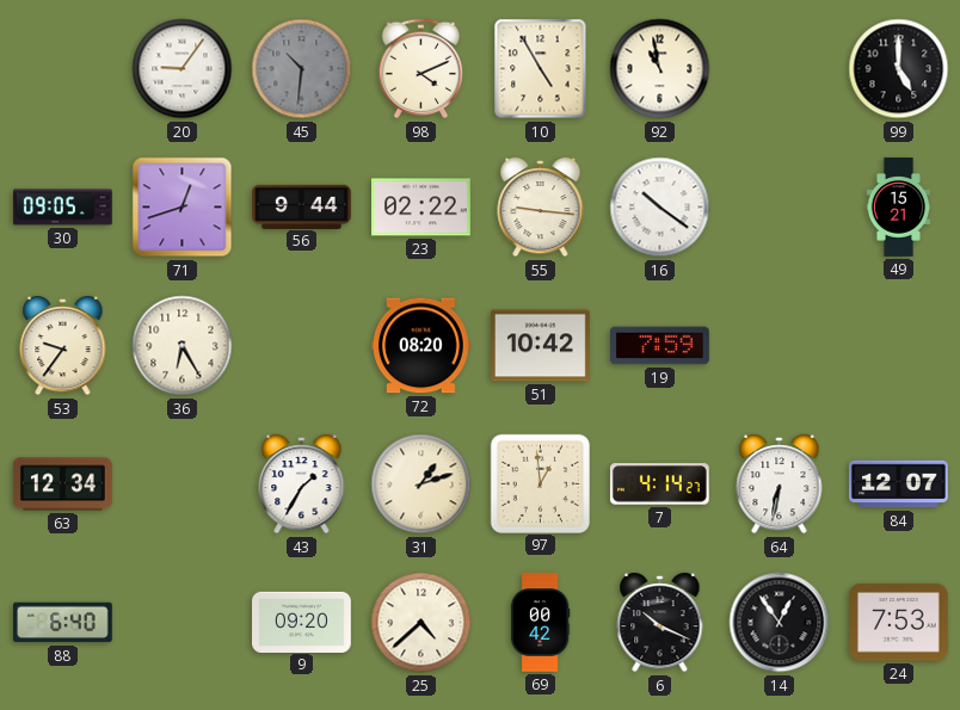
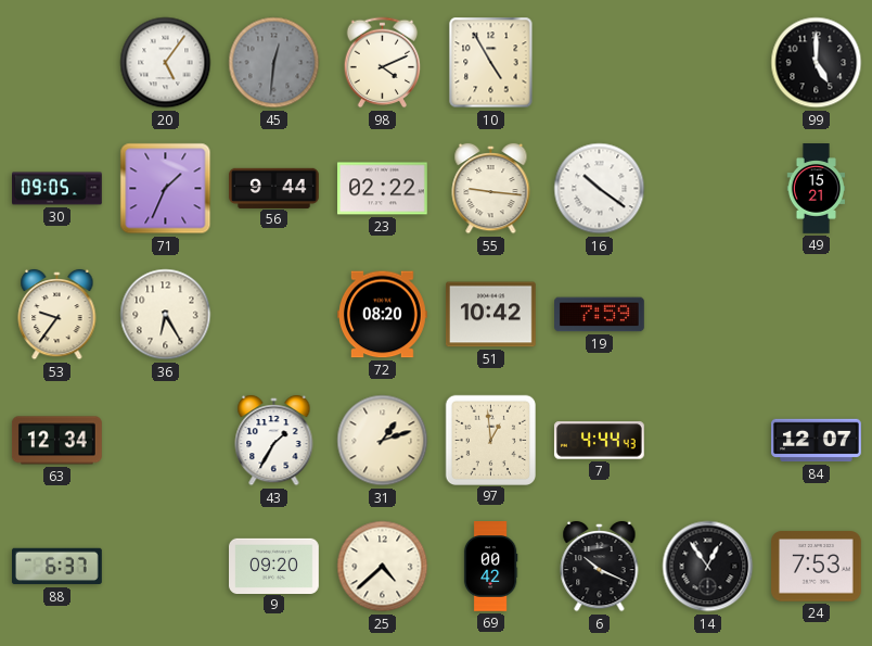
20: 9:06 -> 5:06 (166, 63)
45: 10:31 -> 12:31 (274, 63)
92: 10:58 -> none (660, 69)
71: 12:42 -> 1:34 (166, 189)
7: 4:14 -> 4:44 (599, 441)
64: 6:32 -> none (780, 484)
88: 6:40 -> 6:37 (57, 567)
